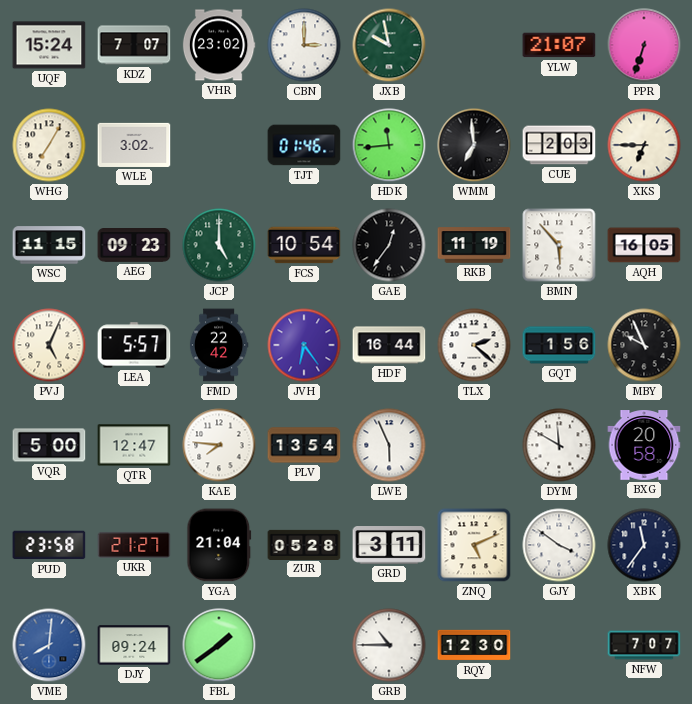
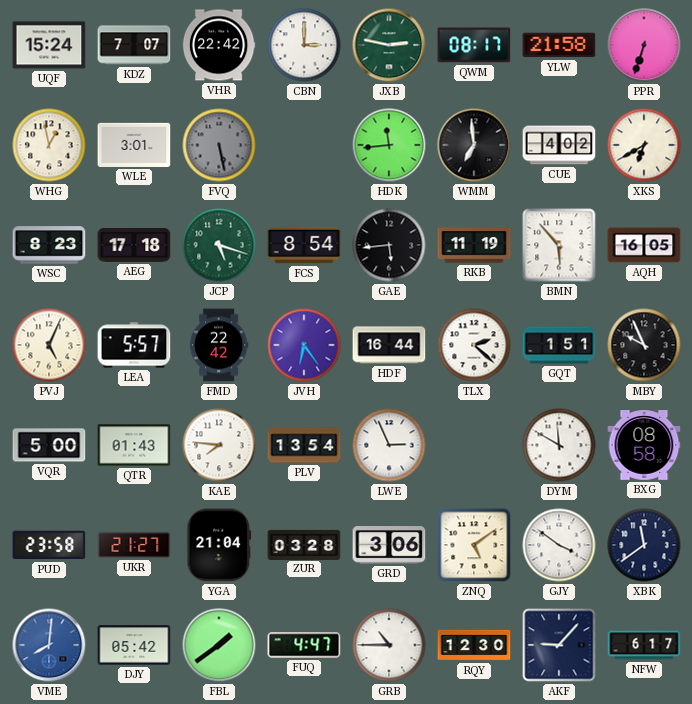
VHR: 23:02 -> 22:42 (219, 45)
JXB: 9:58 -> 2:47 (389, 45)
QWM: none -> 08:17 (474, 45)
YLW: 21:07 -> 21:58 (559, 45)
WHG: 7:05 -> 12:58 (49, 145)
WLE: 3:02 -> 3:01 (134, 145)
FVQ: none -> 5:28 (219, 145)
TJT: 01:46 -> none (304, 145)
CUE: 2:03 -> 4:02 (559, 145)
XKS: 6:45 -> 6:40 (644, 145)
WSC: 11:15 -> 8:23 (49, 245)
AEG: 09:23 -> 17:18 (134, 245)
JCP: 5:00 -> 5:18 (219, 245)
FCS: 10:54 -> 8:54 (304, 245)
GAE: 12:36 -> 5:44 (389, 245)
GQT: 1:56 -> 1:51 (559, 345)
QTR: 12:47 -> 01:43 (134, 445)
LWE: 5:56 -> 2:56 (389, 445)
BXG: 20:58 -> 08:58 (644, 445)
ZUR: 05:28 -> 03:28 (304, 544)
GRD: 3:11 -> 3:06 (389, 546)
ZNQ: 5:11 -> 5:09 (474, 545)
XBK: 11:36 -> 11:39 (644, 545)
DJY: 09:24 -> 05:42 (134, 645)
FUQ: none -> 4:47 (304, 645)
AKF: none -> 9:07 (559, 645)
NFW: 7:07 -> 6:17 (644, 645)
